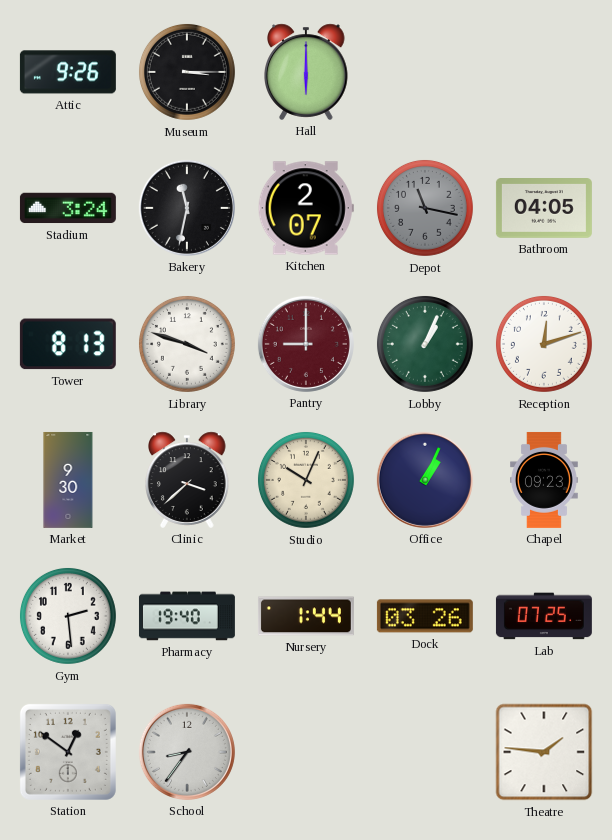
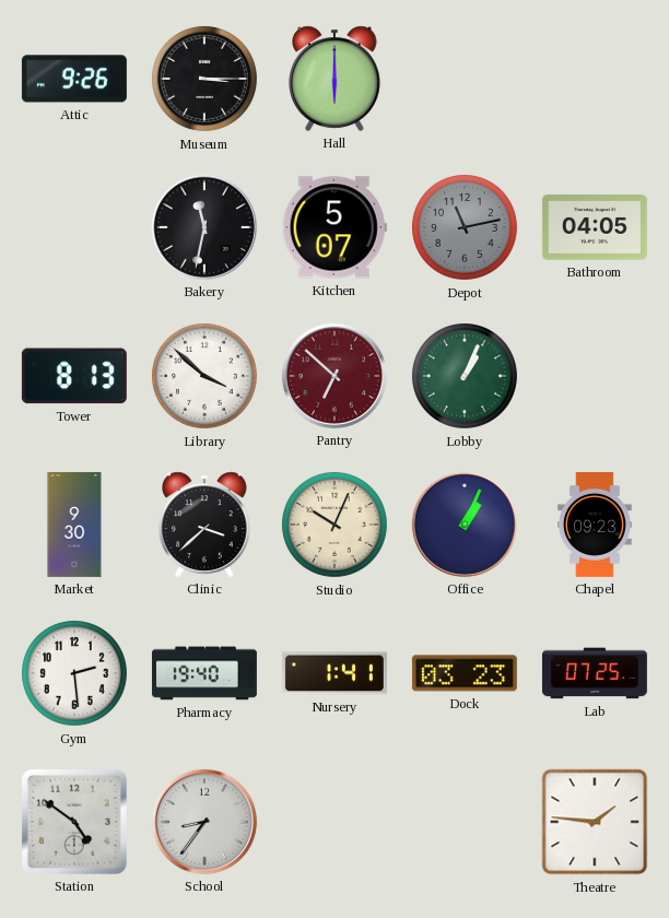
Stadium: 3:24 -> none (68, 208)
Kitchen: 2:07 -> 5:07 (334, 227)
Depot: 11:17 -> 11:13 (465, 227)
Library: 3:48 -> 3:52 (204, 376)
Pantry: 9:00 -> 6:52 (334, 376)
Reception: 12:12 -> none (544, 344)
Nursery: 1:44 -> 1:41 (334, 673)
Dock: 03:26 -> 03:23 (465, 673)
Station: 12:51 -> 4:51 (74, 822)
